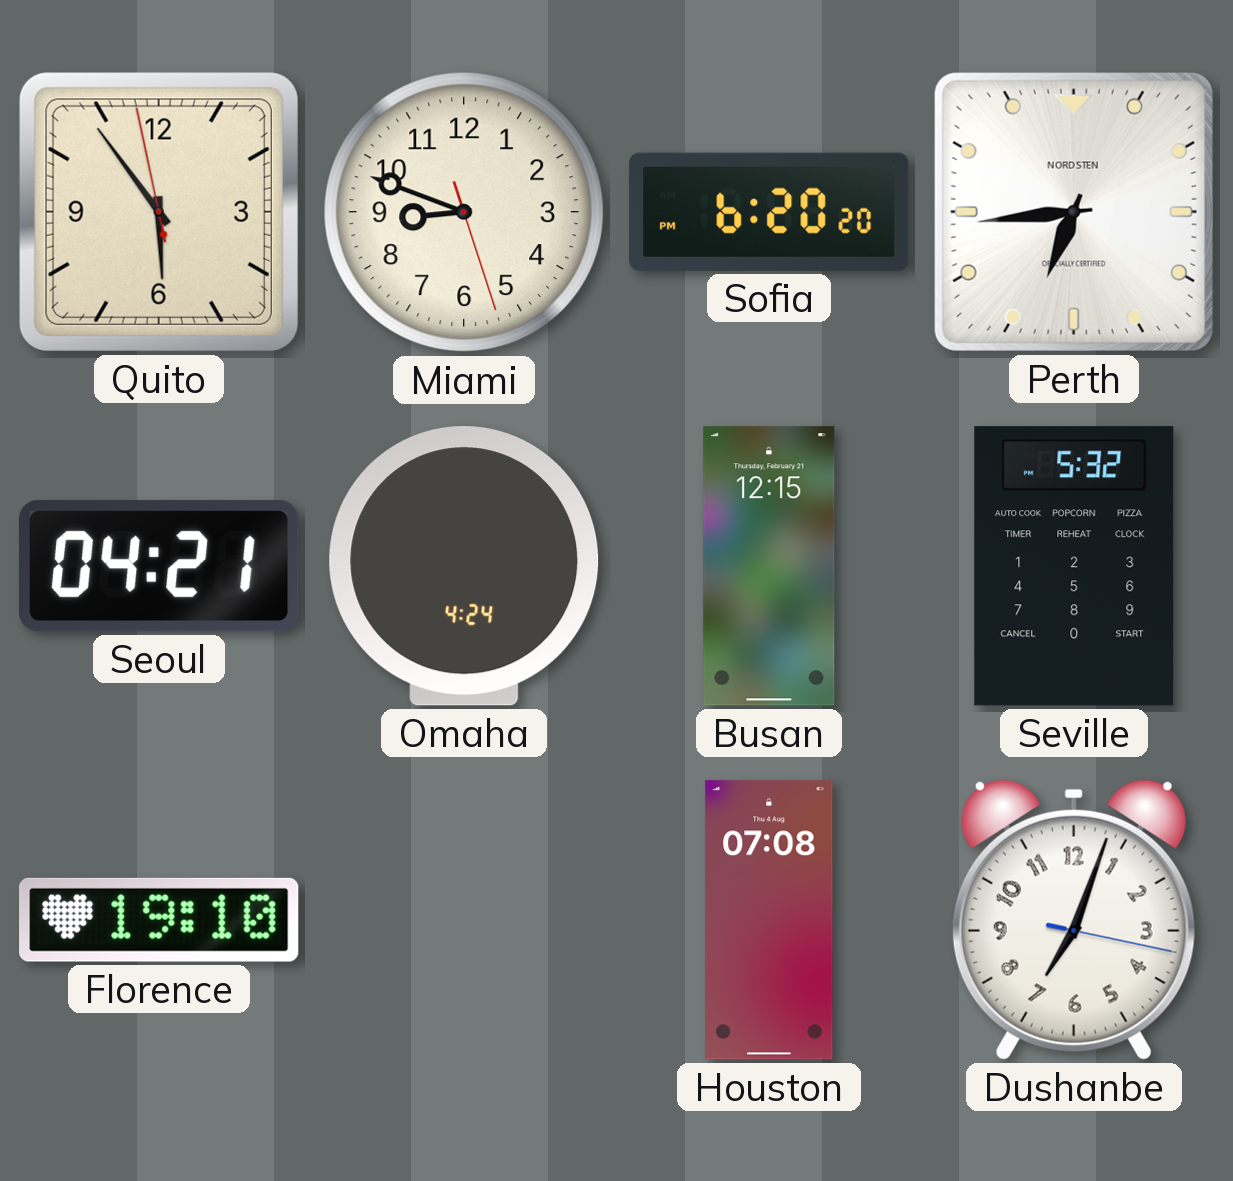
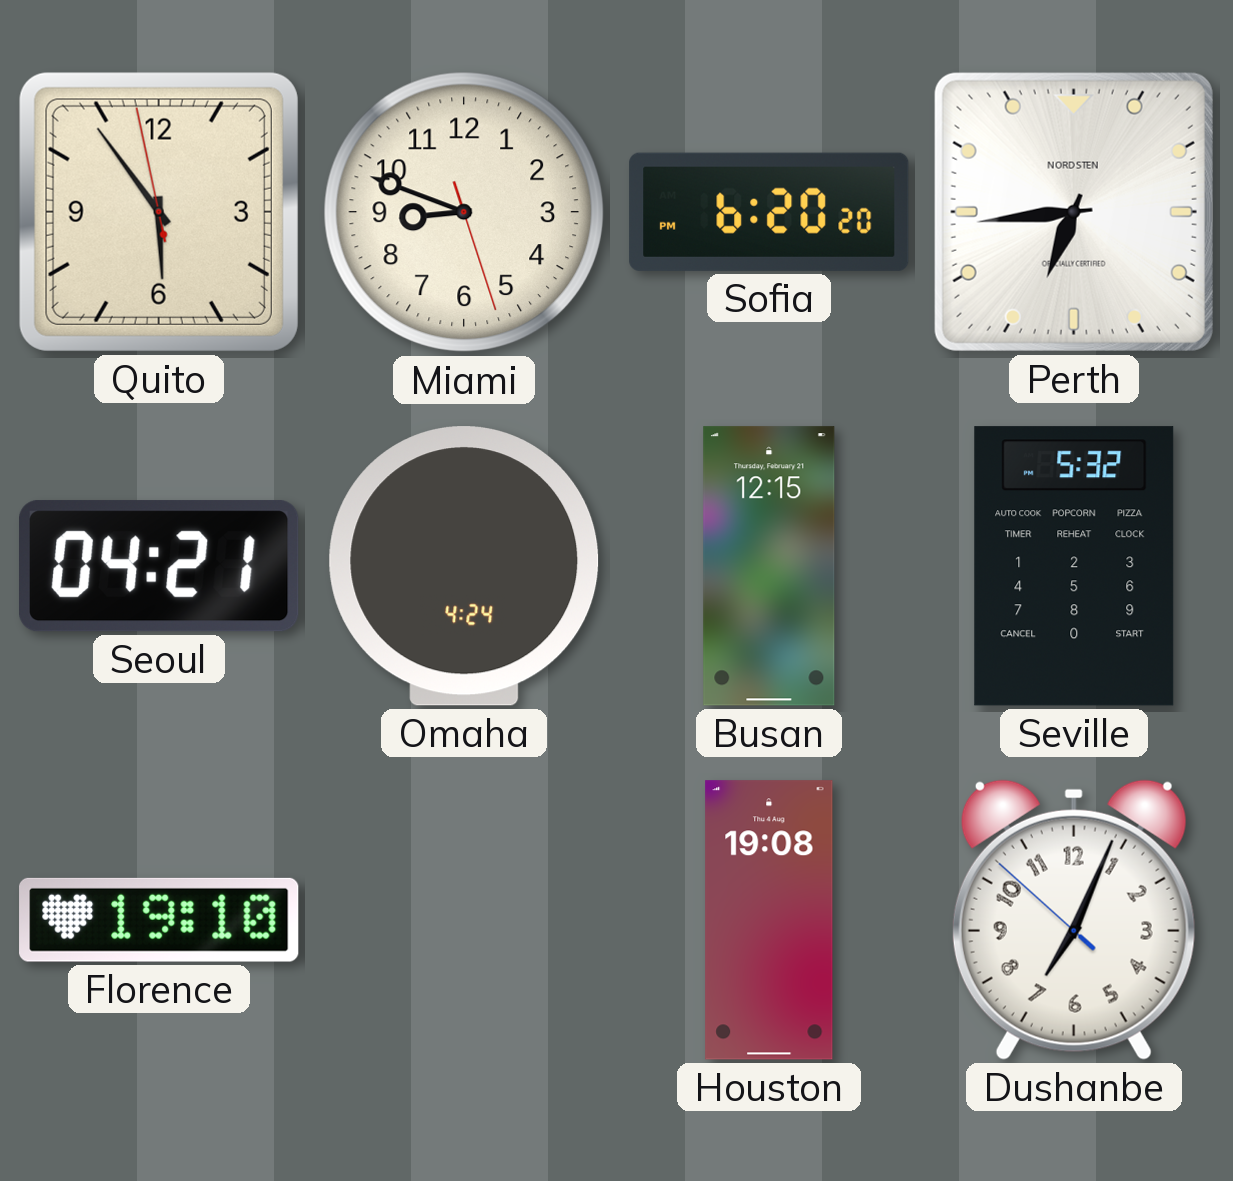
Houston: 07:08 -> 19:08 (769, 920)
Dushanbe: 7:03:17 -> 7:03:52 (1074, 920)
